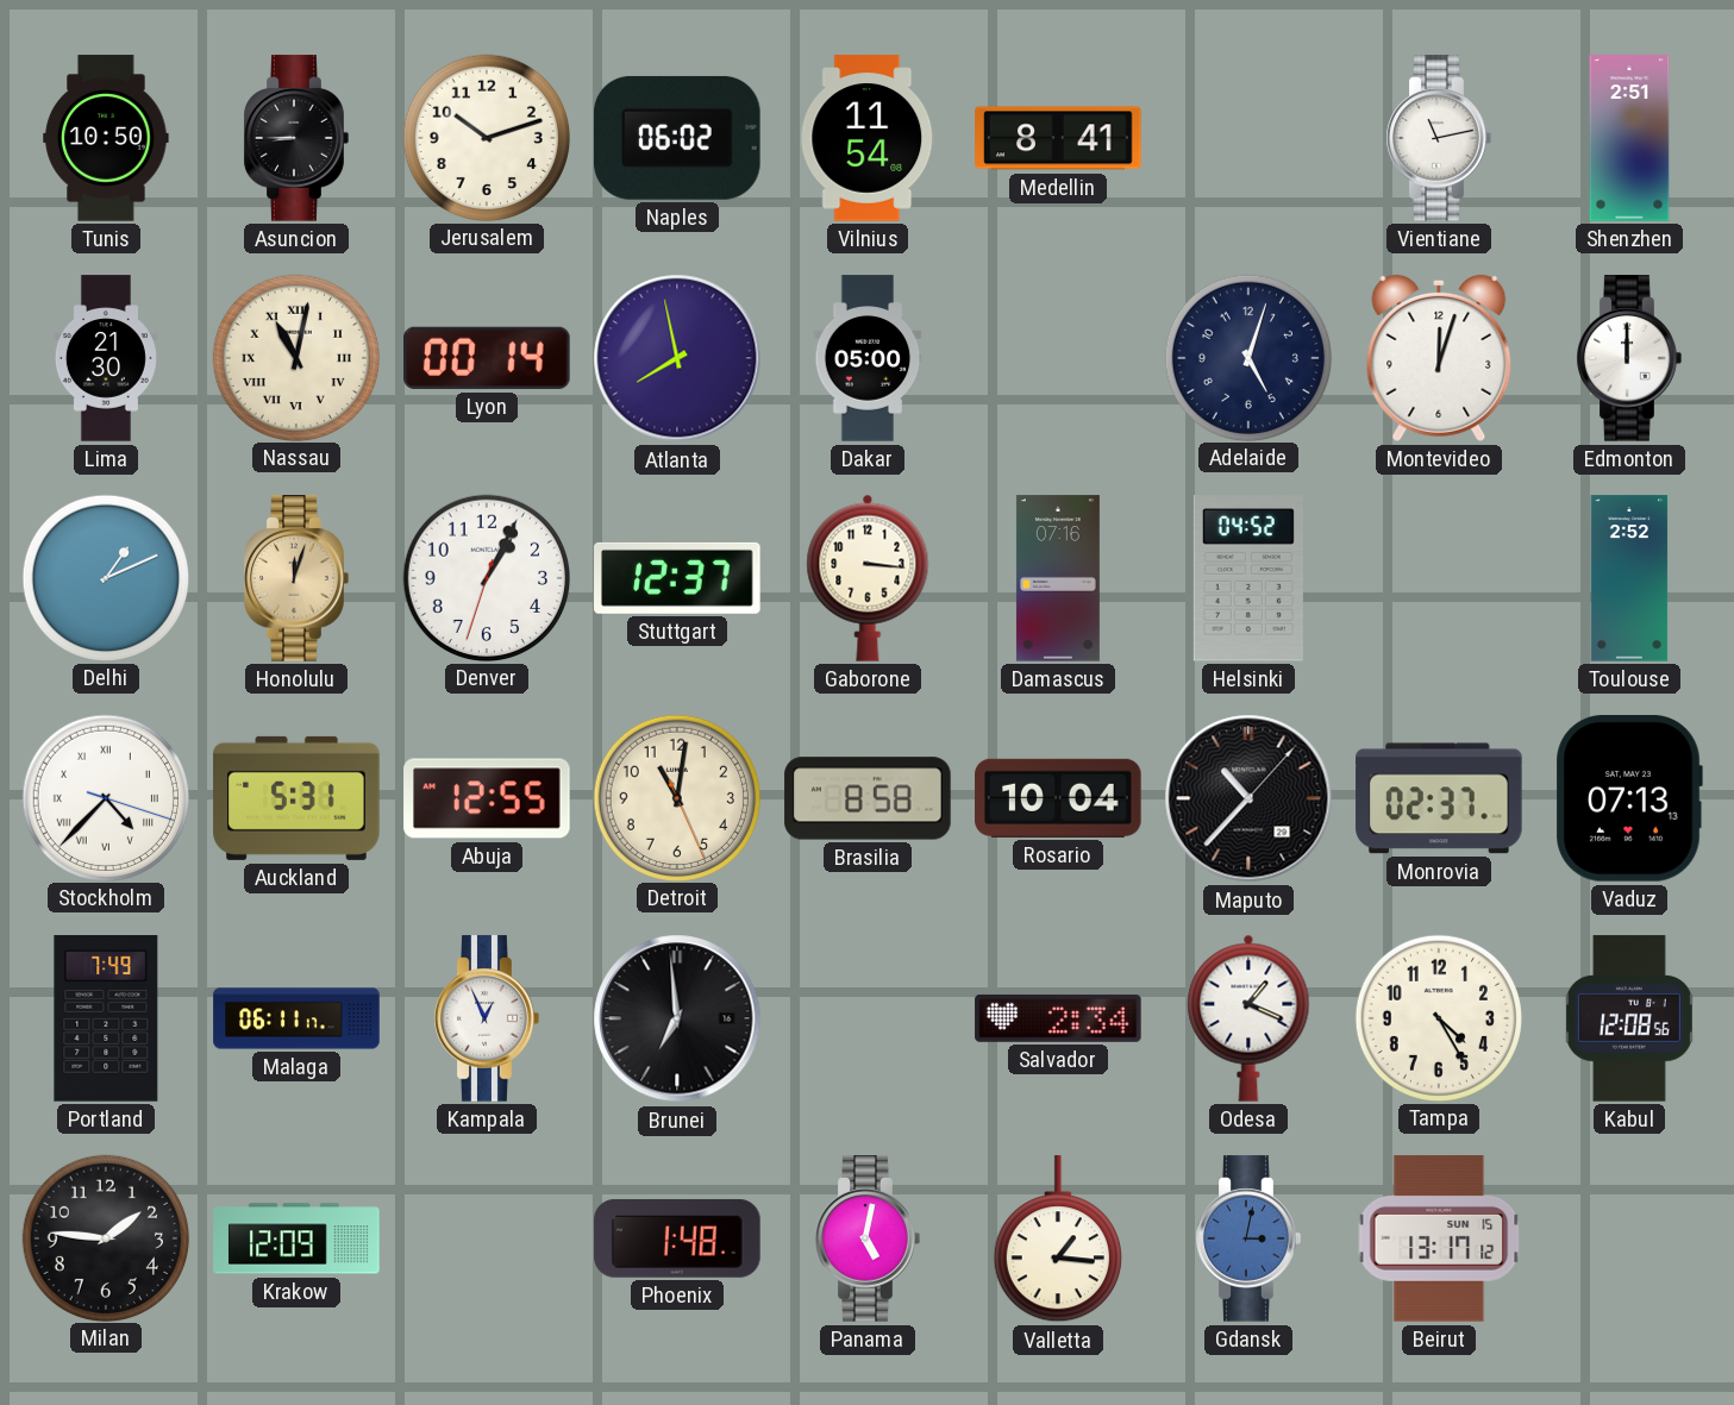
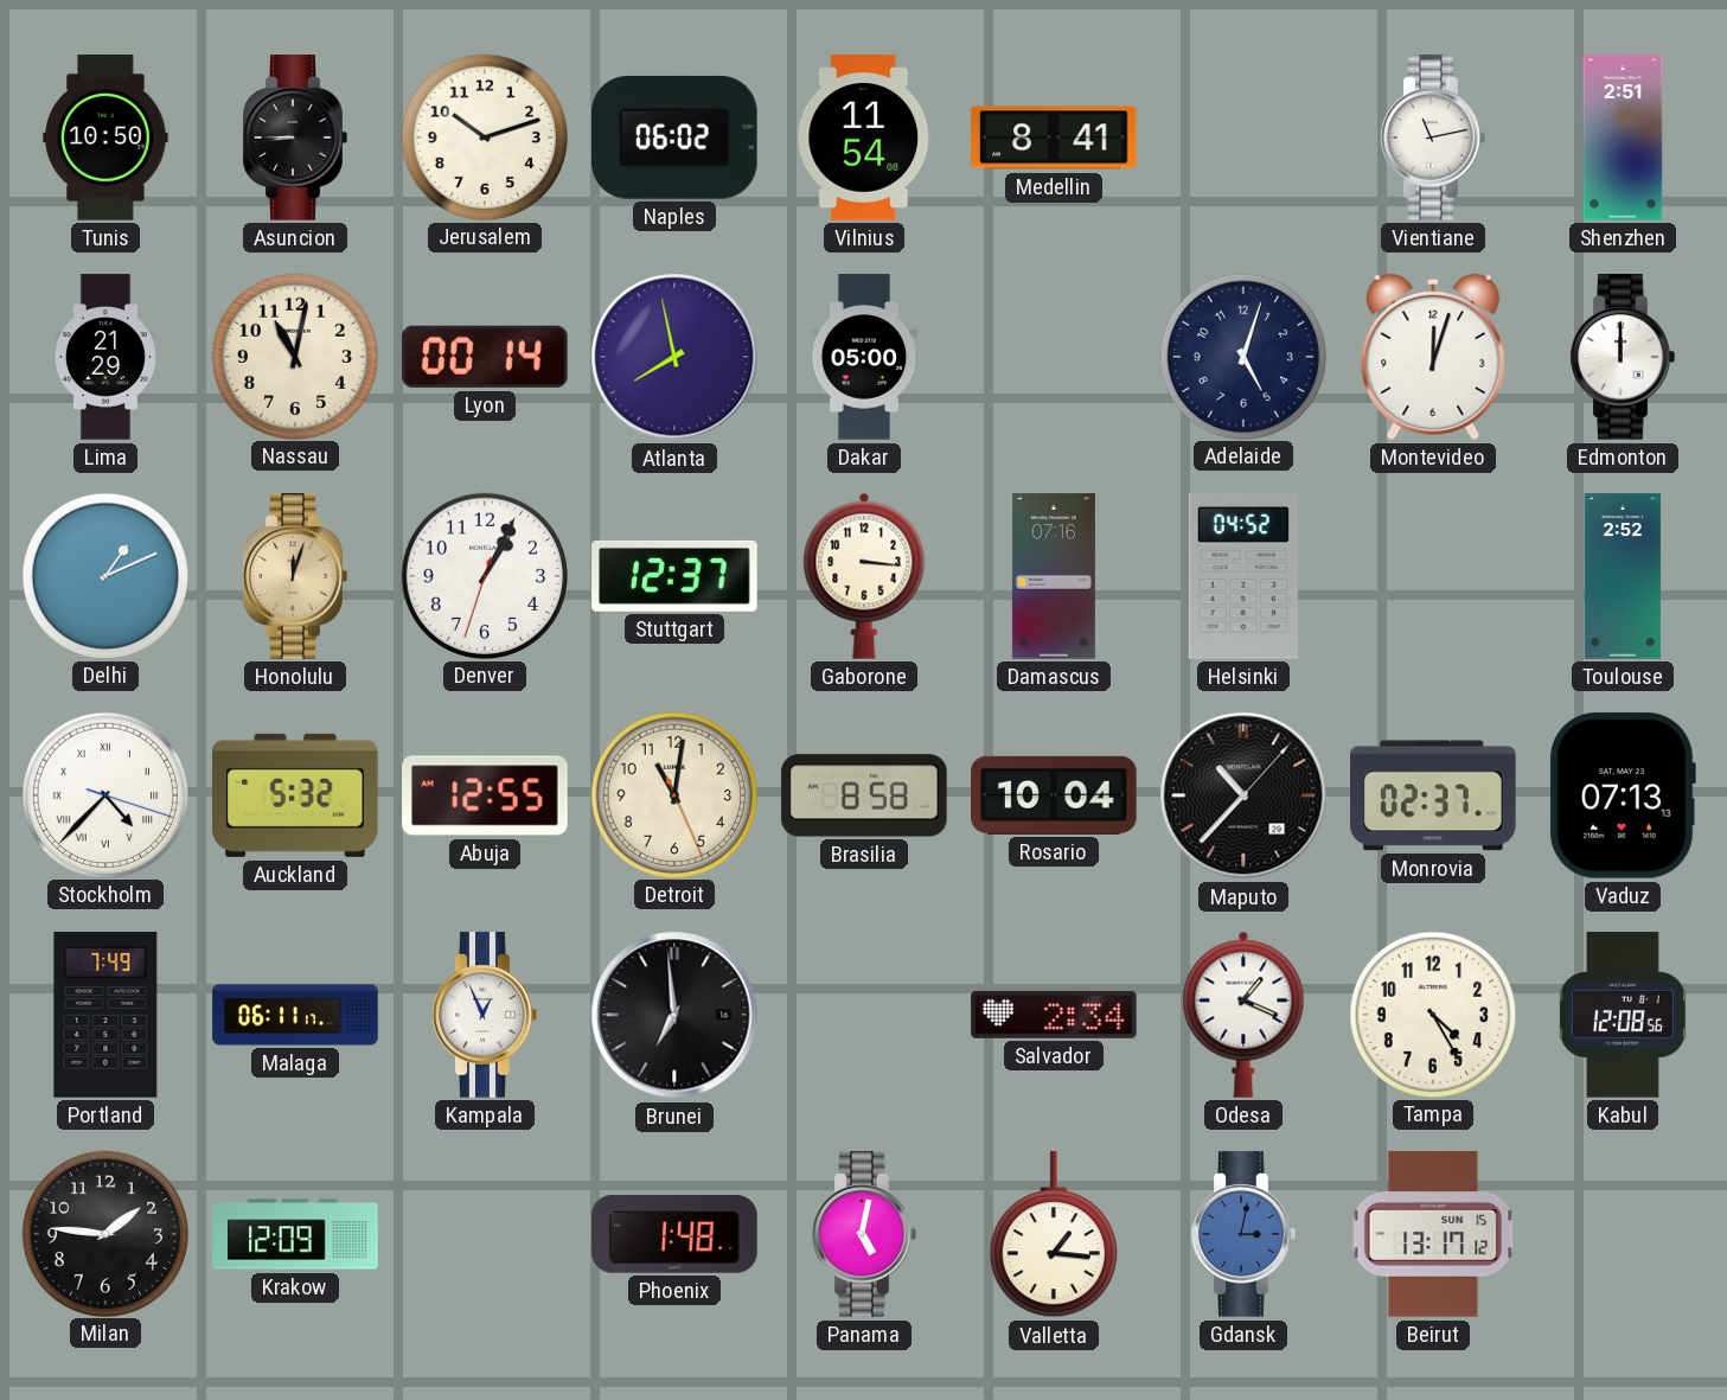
Lima: 21:30 -> 21:29 (105, 357)
Nassau numerals: Roman -> Arabic (294, 356)
Auckland: 5:31 -> 5:32 (295, 795)
